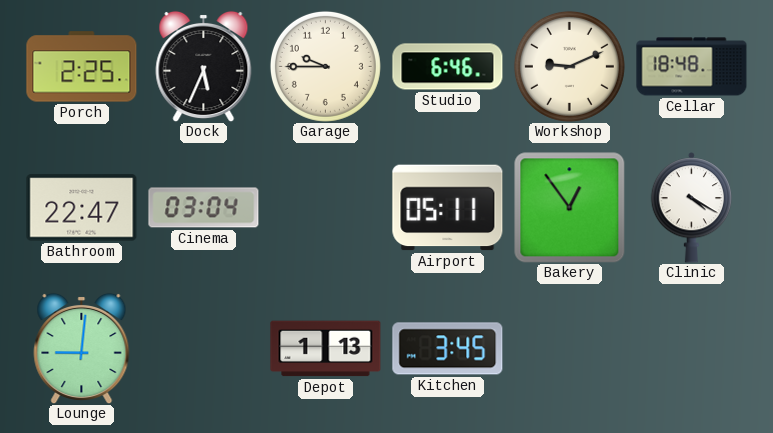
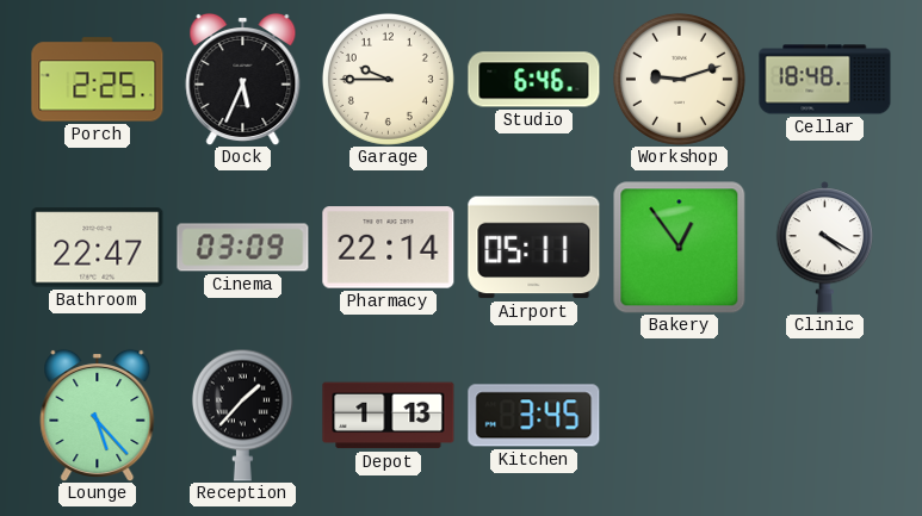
Workshop: 9:11 -> 9:12 (679, 79)
Cinema: 03:04 -> 03:09 (243, 248)
Pharmacy: none -> 22:14 (389, 248)
Lounge: 9:01 -> 5:23 (98, 415)
Reception: none -> 1:37 (242, 415)
